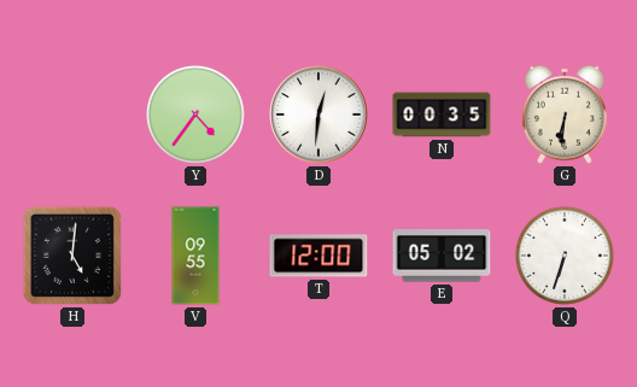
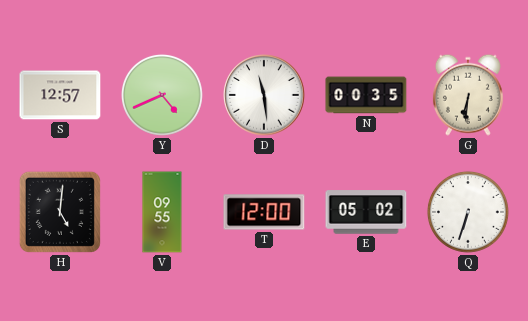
S: none -> 12:57 (60, 95)
Y: 4:36 -> 4:41 (162, 95)
D: 12:31 -> 11:29 (264, 95)
